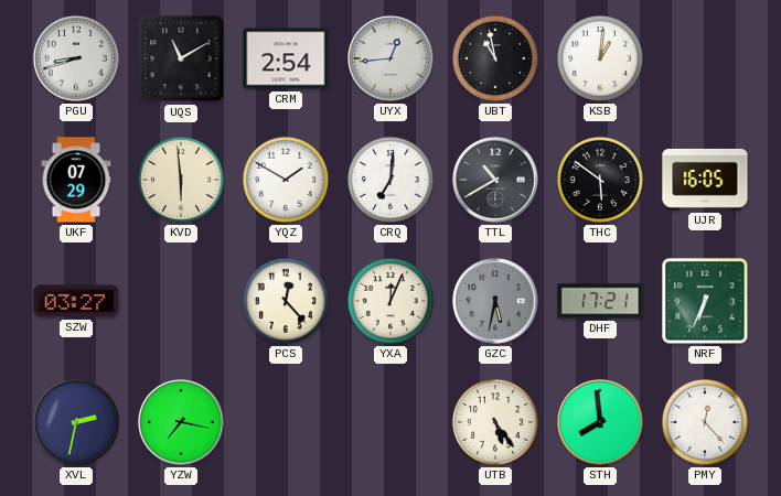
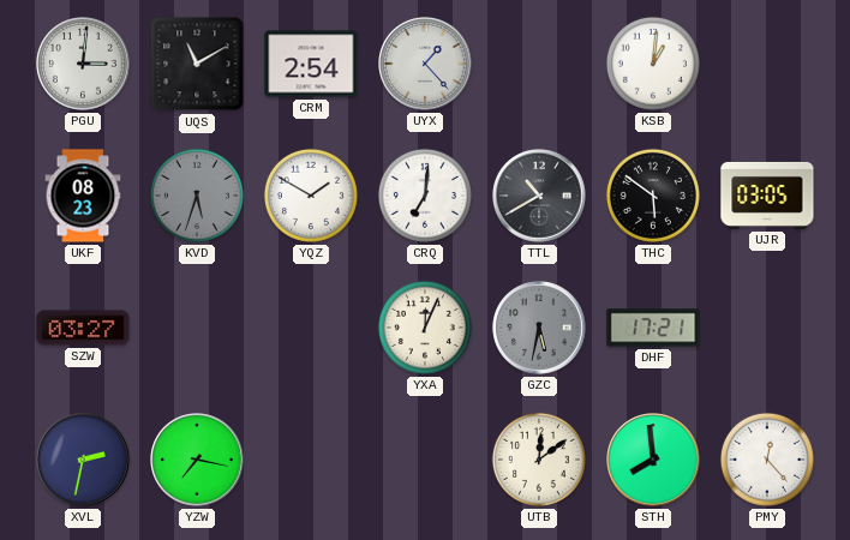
PGU: 8:42 -> 3:01 (83, 64)
UYX: 12:44 -> 1:23 (425, 64)
UBT: 10:58 -> none (495, 58)
UKF: 07:29 -> 08:23 (83, 196)
KVD: 5:59 -> 5:33 (197, 196)
KVD dial: cream -> grey (197, 196)
UJR: 16:05 -> 03:05 (767, 196)
PCS: 12:23 -> none (286, 301)
NRF: 6:34 -> none (705, 301)
UTB: 5:24 -> 12:09 (539, 460)
